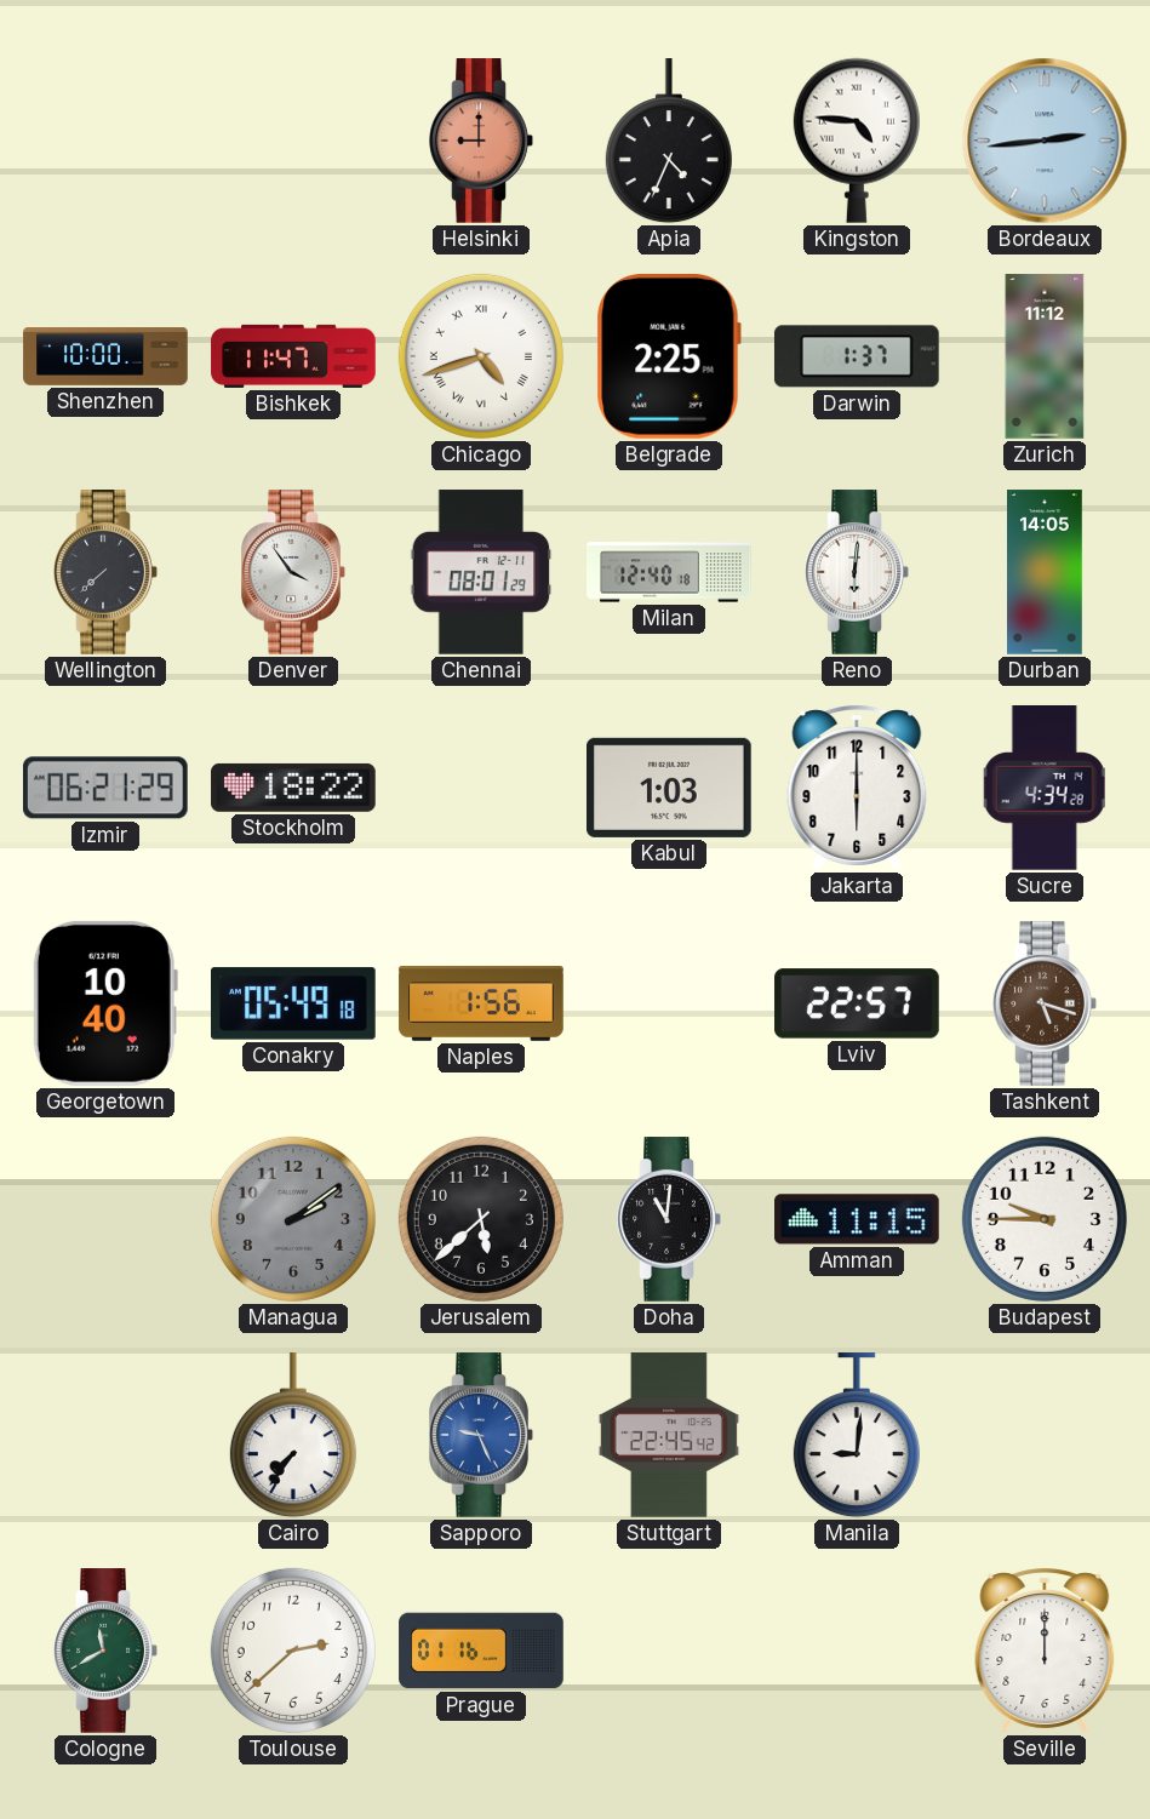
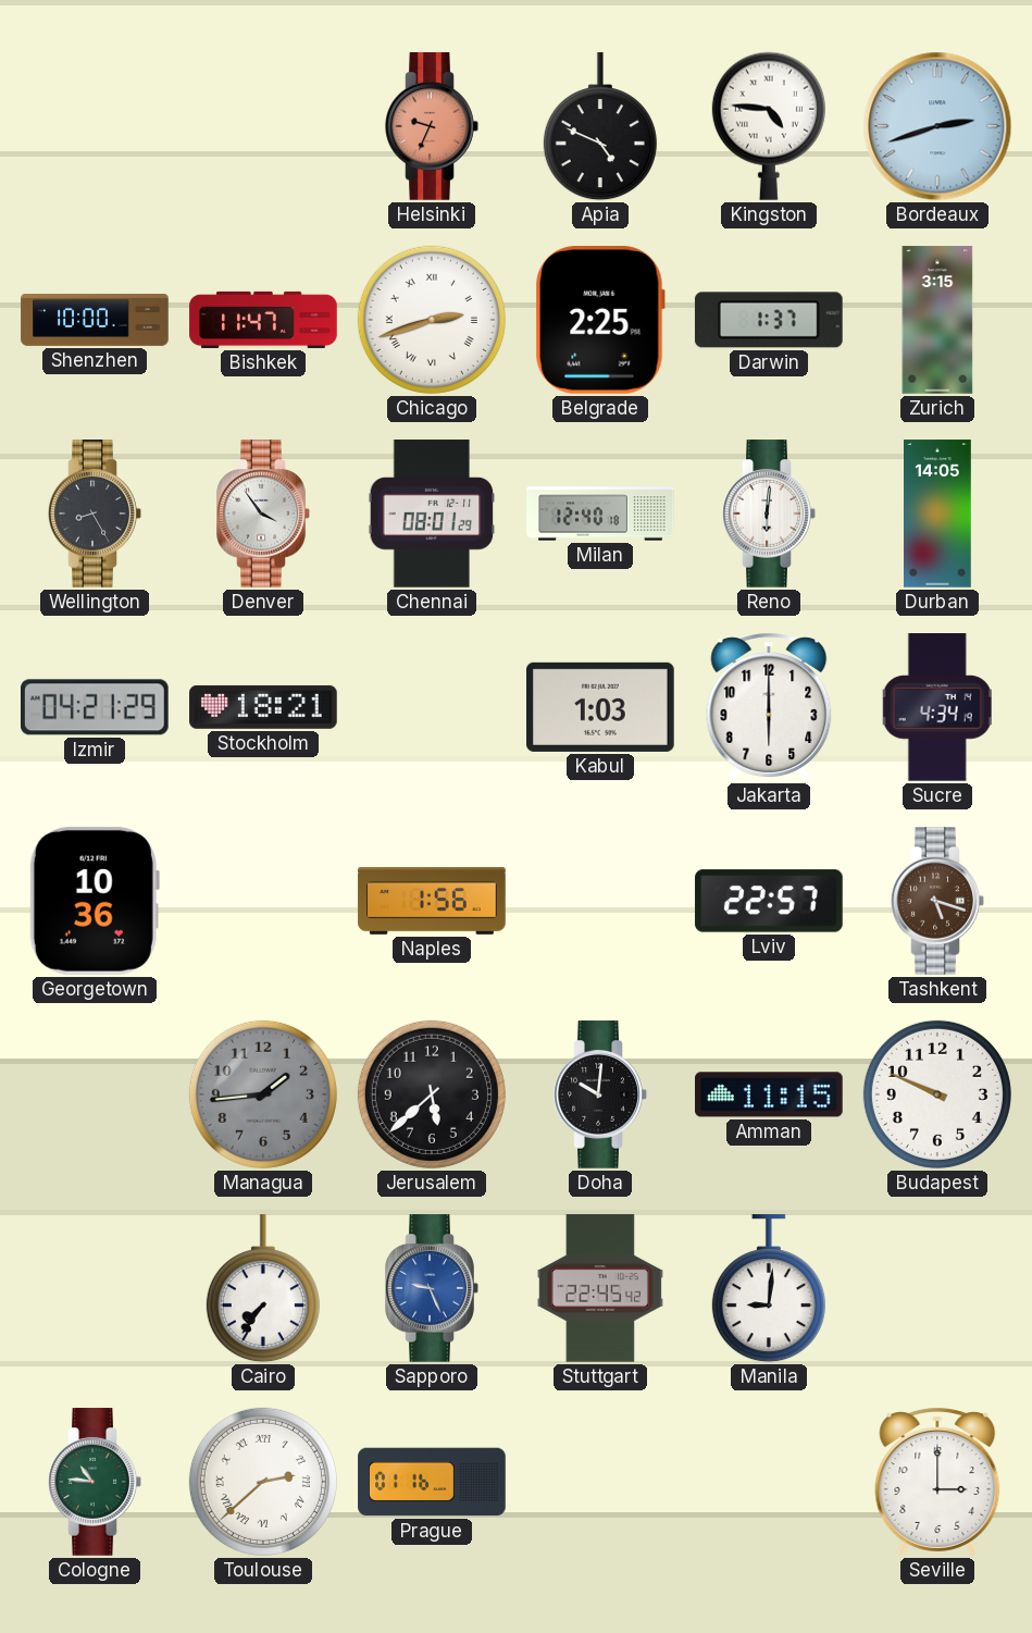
Helsinki: 9:00 -> 9:34 (432, 126)
Apia: 4:34 -> 4:49 (600, 127)
Bordeaux: 2:44 -> 2:42 (937, 126)
Chicago: 4:42 -> 2:42 (432, 320)
Zurich: 11:12 -> 3:15 (937, 320)
Wellington: 7:38 -> 8:25 (95, 514)
Izmir: 06:21 -> 04:21 (95, 707)
Stockholm: 18:22 -> 18:21 (263, 707)
Sucre: 4:34:28 -> 4:34:19 (937, 707)
Georgetown: 10:40 -> 10:36 (95, 901)
Conakry: 05:49 -> none (294, 1003)
Managua: 2:09 -> 1:44 (263, 1094)
Doha: 11:01 -> 10:01 (600, 1094)
Budapest: 9:45 -> 9:49 (937, 1094)
Cologne: 11:40 -> 10:46 (95, 1482)
Toulouse numerals: Arabic -> Roman (263, 1482)
Seville: 12:00 -> 3:00 (937, 1482)
